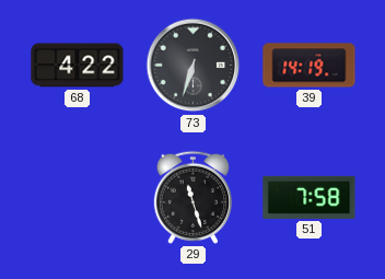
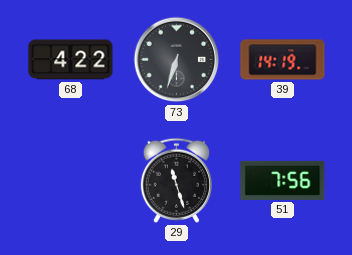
51: 7:58 -> 7:56 (283, 180)
